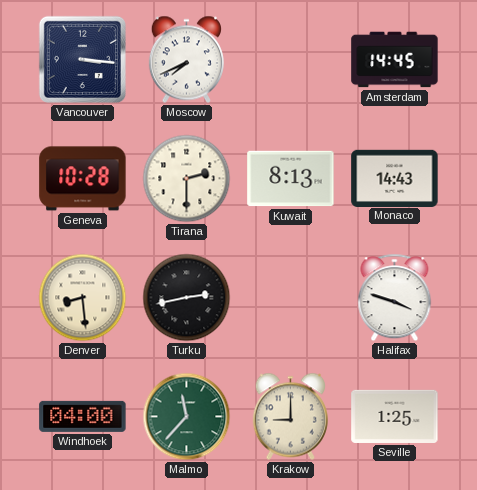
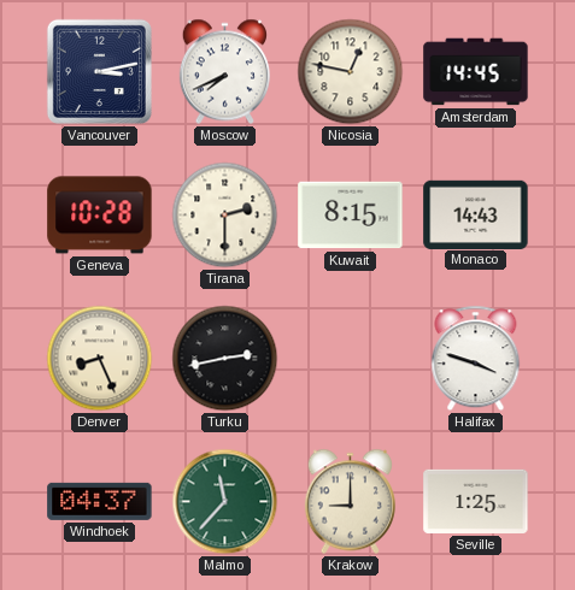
Vancouver: 3:16 -> 3:13 (99, 71)
Nicosia: none -> 12:47 (351, 72)
Kuwait: 8:13 -> 8:15 (351, 216)
Denver: 8:29 -> 8:26 (100, 359)
Windhoek: 04:00 -> 04:37 (100, 501)
